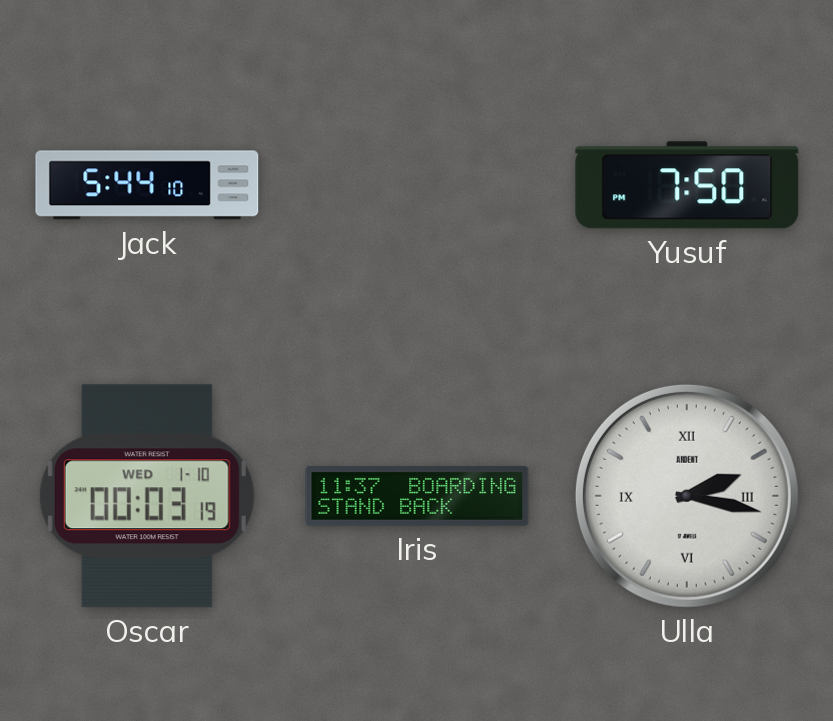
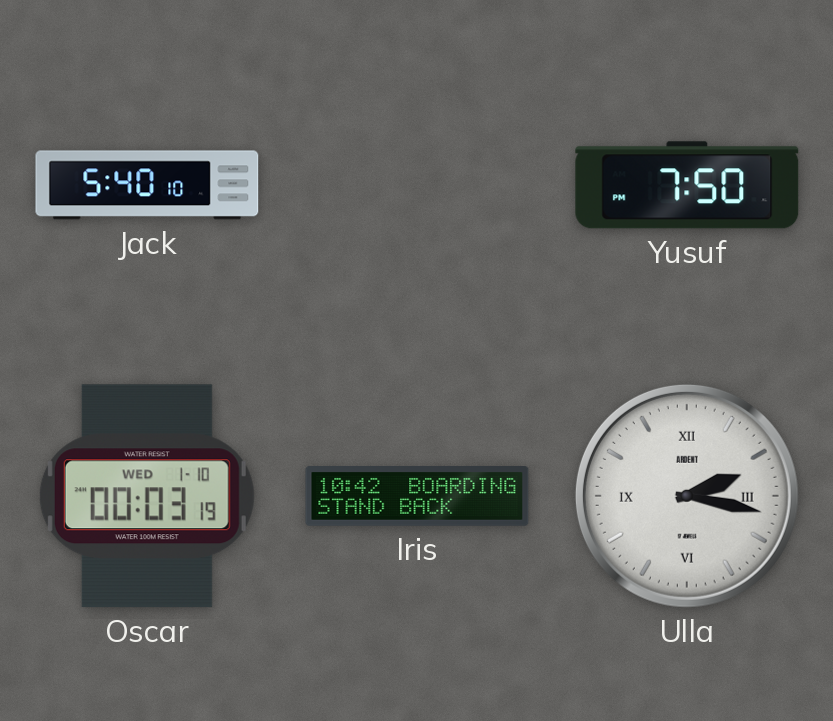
Jack: 5:44 -> 5:40 (147, 185)
Iris: 11:37 -> 10:42 (417, 497)
